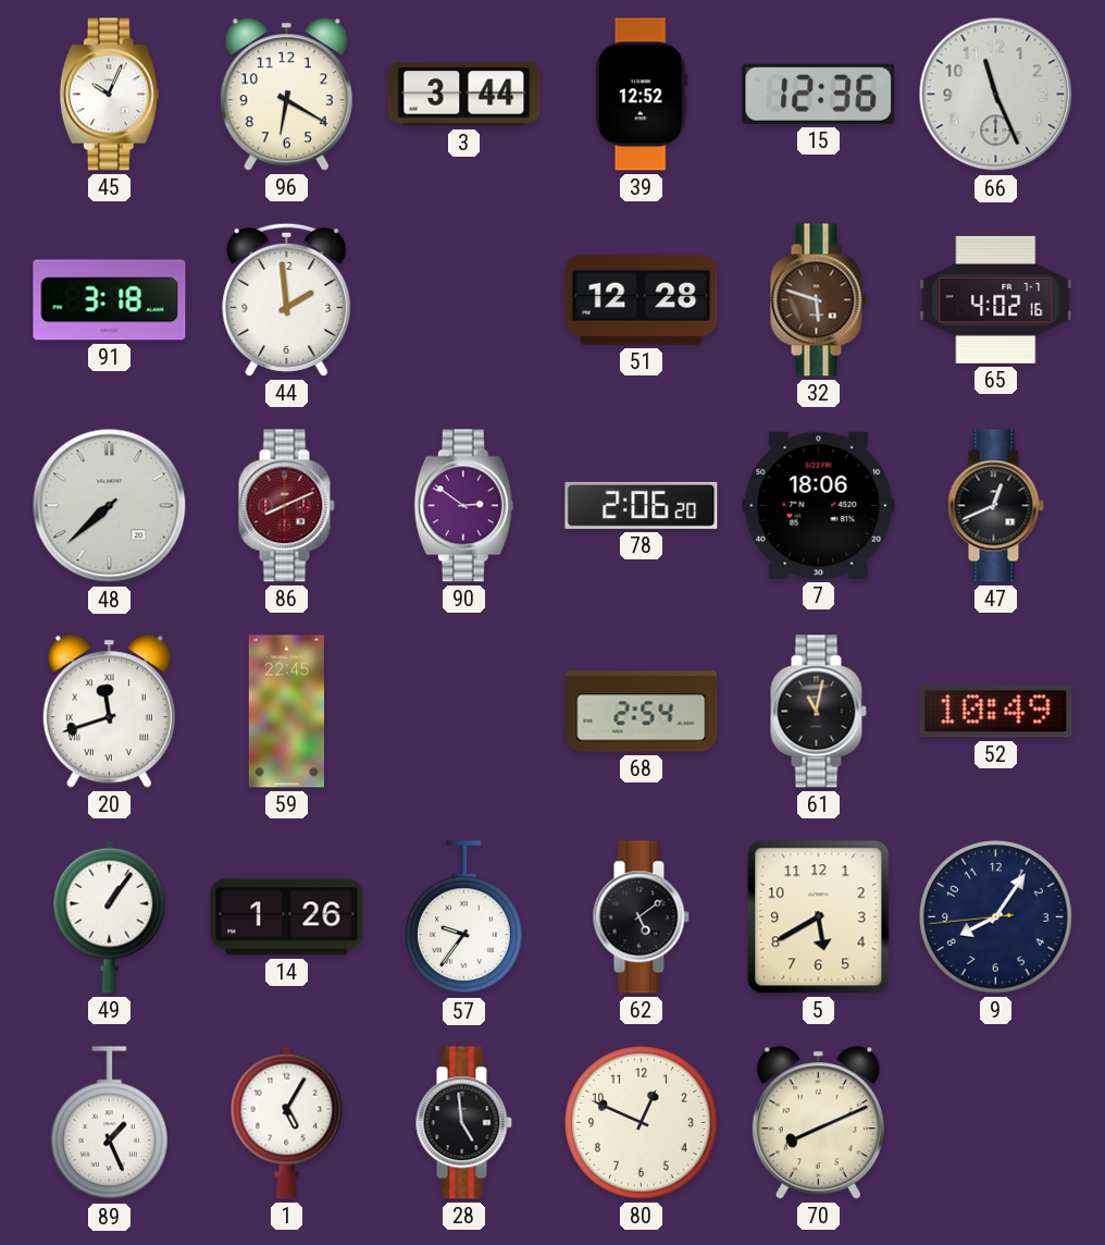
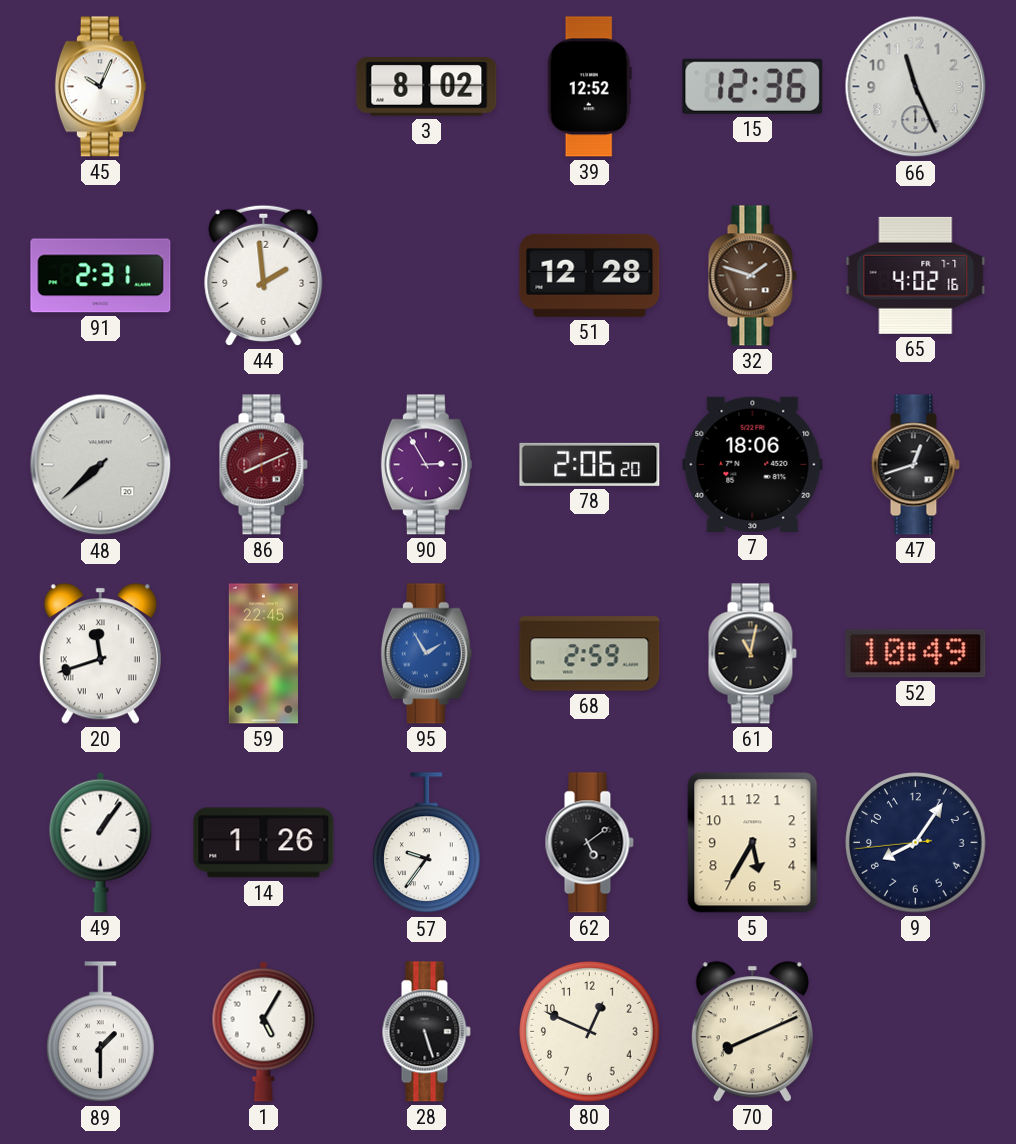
96: 6:20 -> none (286, 95)
3: 3:44 -> 8:02 (427, 87)
91: 3:18 -> 2:31 (101, 276)
32: 5:48 -> 1:48 (752, 276)
90: 2:51 -> 2:55 (426, 465)
47: 12:41 -> 12:42 (915, 465)
95: none -> 1:55 (426, 654)
68: 2:54 -> 2:59 (590, 654)
5: 5:40 -> 5:35 (753, 843)
89: 1:26 -> 1:30 (101, 1032)
28: 4:59 -> 5:27 (426, 1032)
